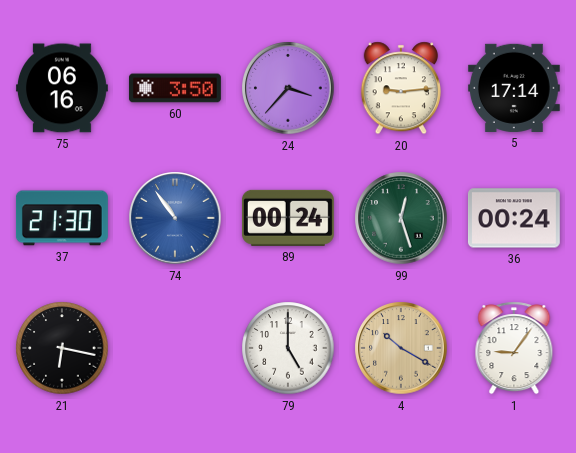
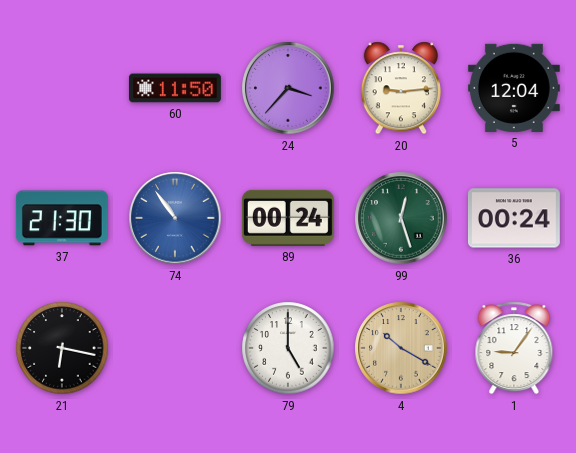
75: 06:16 -> none (62, 88)
60: 3:50 -> 11:50 (175, 88)
5: 17:14 -> 12:04 (514, 88)
